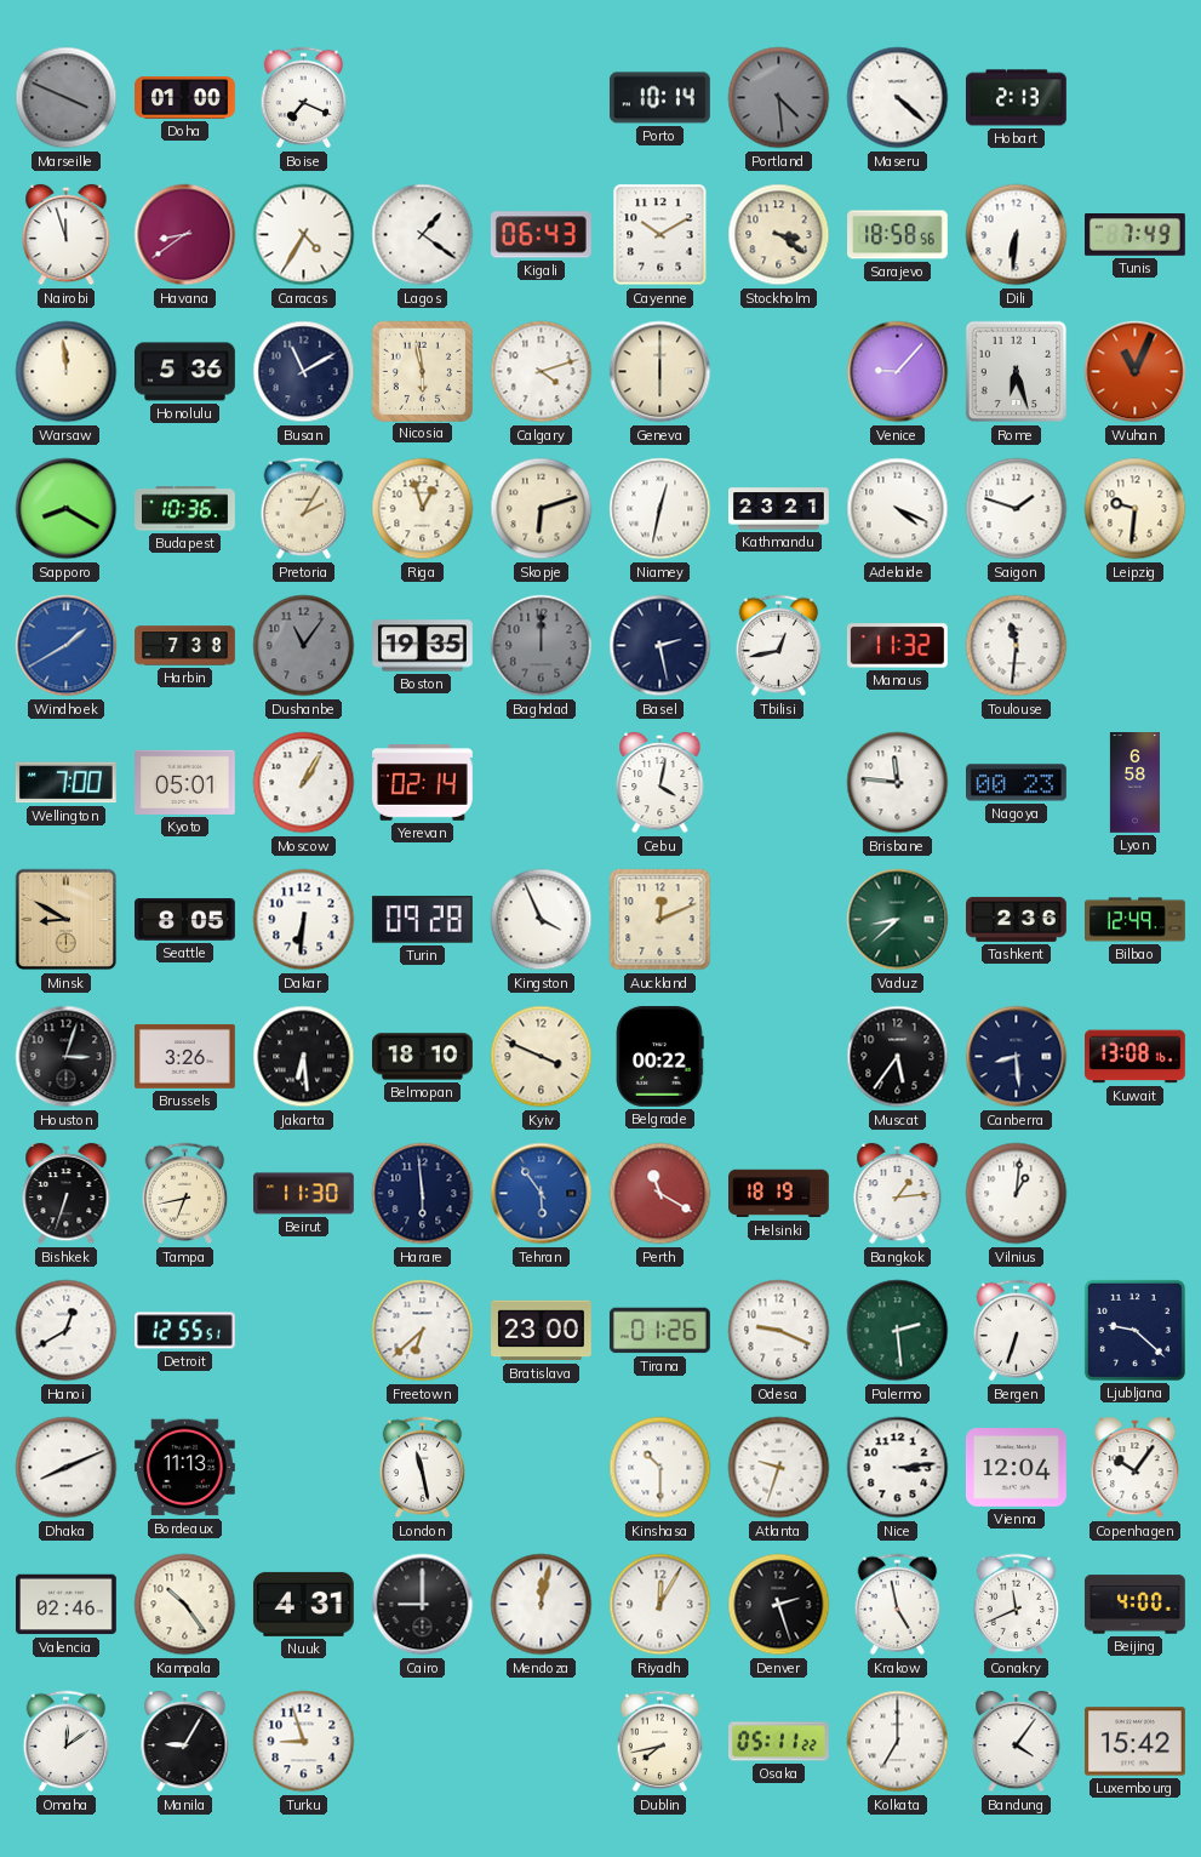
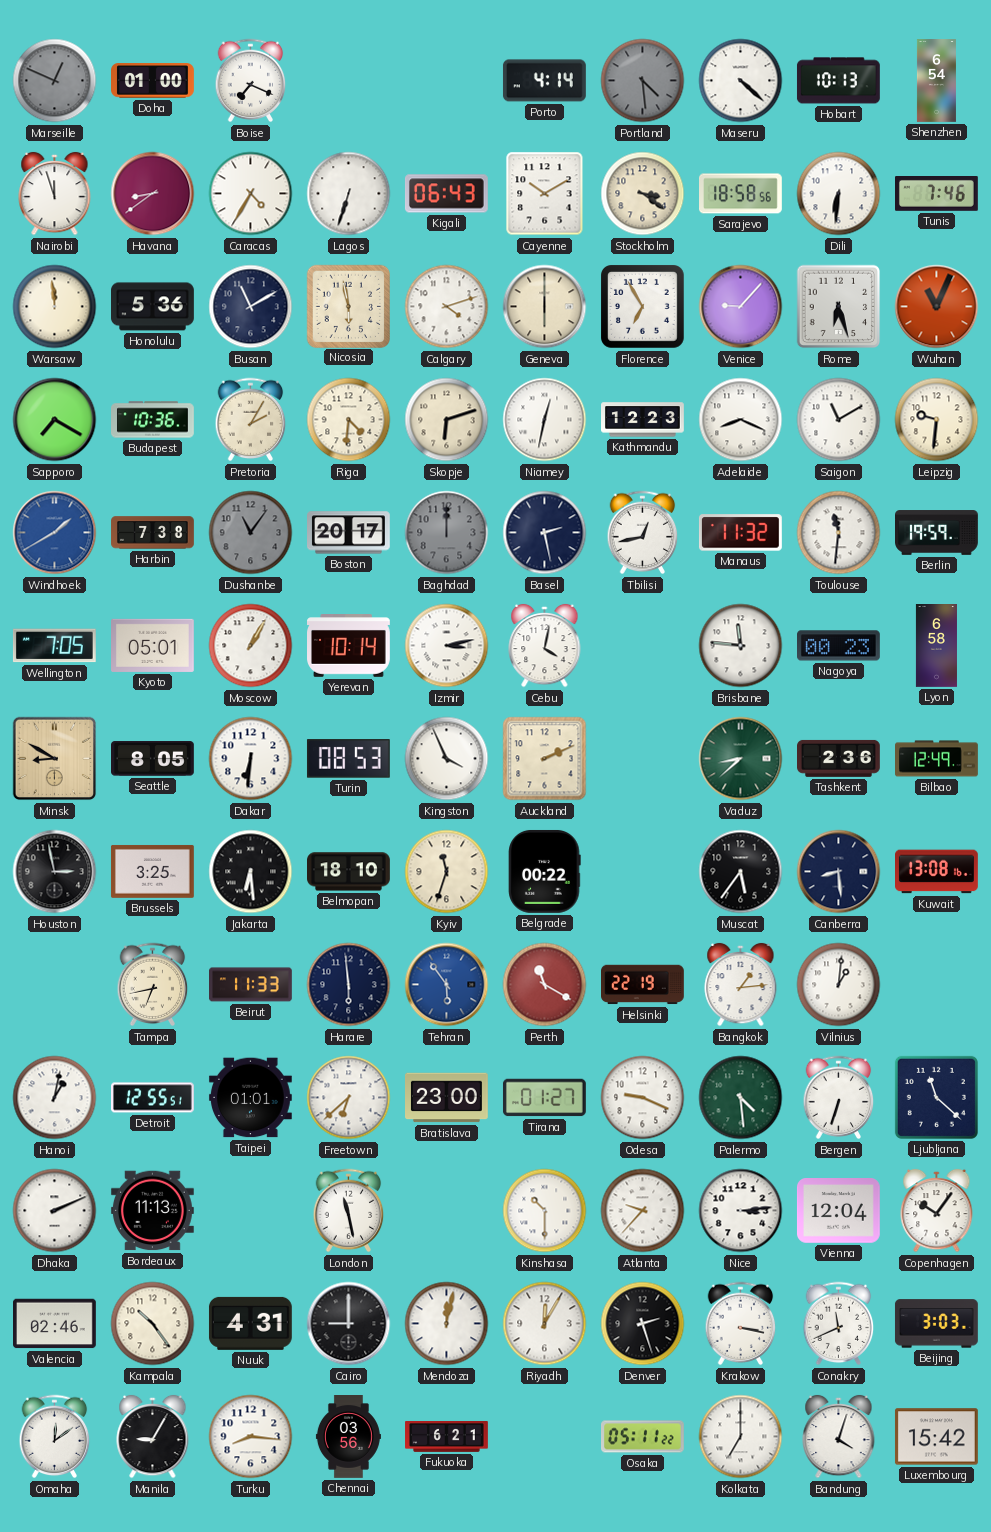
Marseille: 3:49 -> 12:49 (55, 81)
Porto: 10:14 -> 4:14 (544, 81)
Hobart: 2:13 -> 10:13 (838, 81)
Shenzhen: none -> 6:54 (936, 81)
Lagos: 1:21 -> 6:33 (349, 194)
Tunis: 7:49 -> 7:46 (937, 194)
Florence: none -> 6:55 (643, 307)
Sapporo: 8:20 -> 7:20 (55, 420)
Riga: 12:57 -> 4:31 (349, 420)
Kathmandu: 23:21 -> 12:23 (643, 420)
Adelaide: 4:19 -> 8:19 (741, 420)
Saigon: 1:48 -> 11:10 (839, 420)
Boston: 19:35 -> 20:17 (349, 533)
Berlin: none -> 19:59 (937, 533)
Wellington: 7:00 -> 7:05 (54, 646)
Yerevan: 02:14 -> 10:14 (349, 646)
Izmir: none -> 3:13 (447, 646)
Turin: 09:28 -> 08:53 (348, 759)
Auckland: 12:11 -> 2:11 (545, 759)
Houston: 3:03 -> 2:58 (55, 872)
Brussels: 3:26 -> 3:25 (152, 871)
Kyiv: 3:49 -> 11:33 (447, 872)
Bishkek: 6:33 -> none (67, 1194)
Beirut: 11:30 -> 11:33 (251, 985)
Helsinki: 18:19 -> 22:19 (643, 985)
Hanoi: 12:40 -> 1:02 (55, 1098)
Taipei: none -> 01:01 (250, 1098)
Tirana: 01:26 -> 01:27 (544, 1098)
Palermo: 2:29 -> 4:29 (741, 1098)
Ljubljana: 9:22 -> 11:22 (936, 1097)
Dhaka: 8:11 -> 2:11 (55, 1211)
Atlanta: 9:33 -> 9:37 (643, 1211)
Krakow: 4:58 -> 3:17 (741, 1324)
Beijing: 4:00 -> 3:03 (936, 1324)
Turku: 8:57 -> 8:16 (251, 1437)
Chennai: none -> 03:56 (348, 1437)
Fukuoka: none -> 6:21 (447, 1437)
Dublin: 7:43 -> none (660, 1742)
Bandung: 4:06 -> 4:03 (839, 1437)
